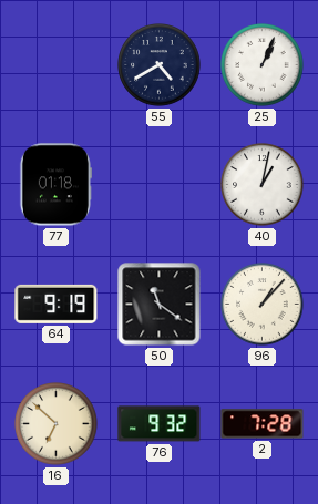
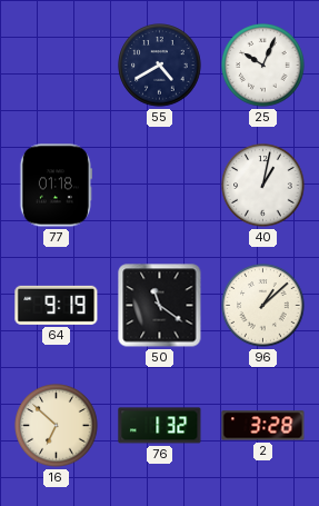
25: 1:04 -> 10:04 (263, 66)
96: 1:07 -> 1:08 (263, 306)
76: 9:32 -> 1:32 (160, 426)
2: 7:28 -> 3:28 (263, 426)
